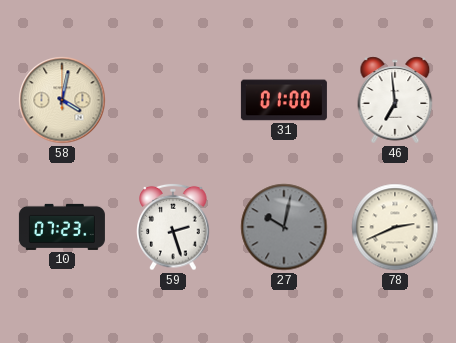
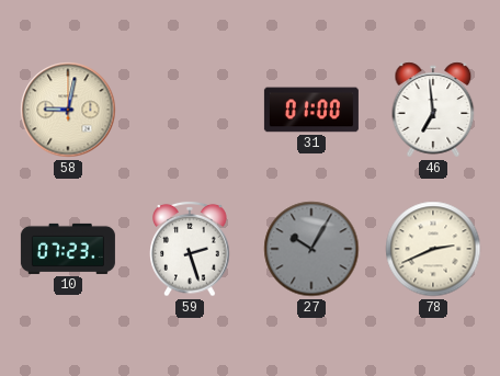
58: 4:02 -> 9:02 (68, 110)
27: 10:02 -> 10:05 (311, 249)
